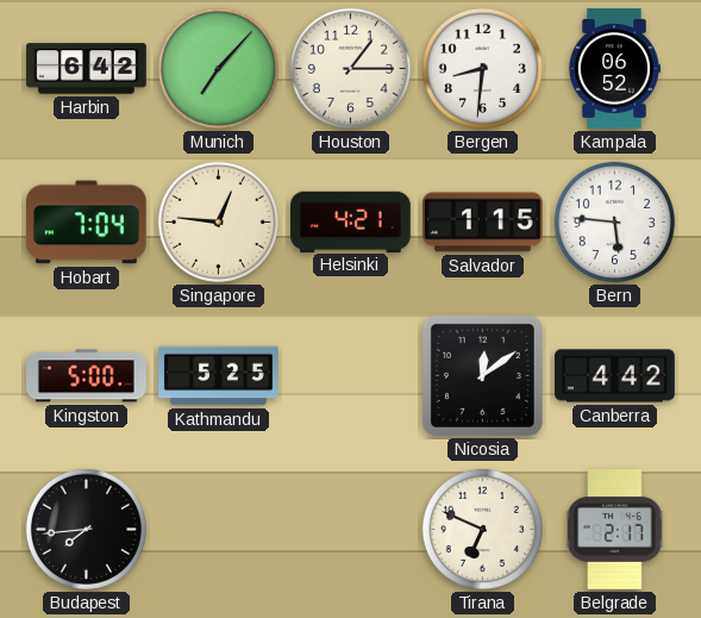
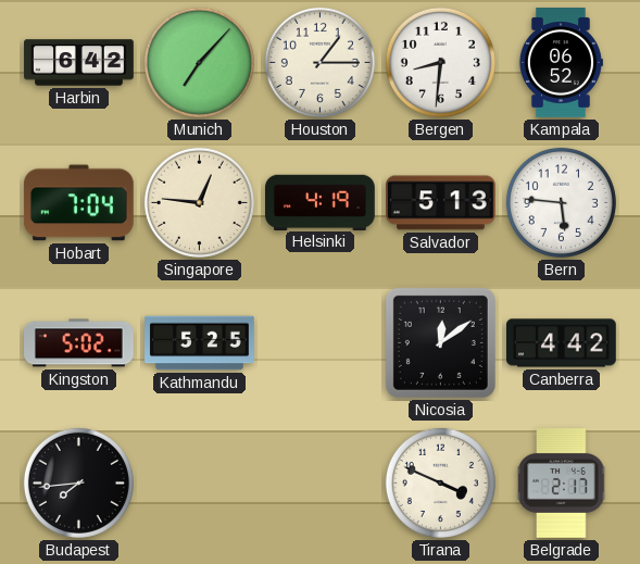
Helsinki: 4:21 -> 4:19 (321, 202)
Salvador: 1:15 -> 5:13 (441, 203)
Kingston: 5:00 -> 5:02 (79, 343)
Tirana: 6:49 -> 3:49 (440, 482)
